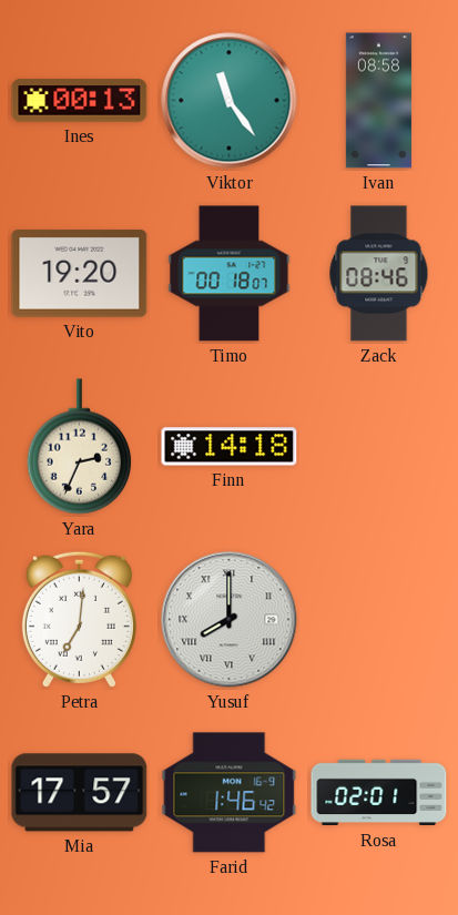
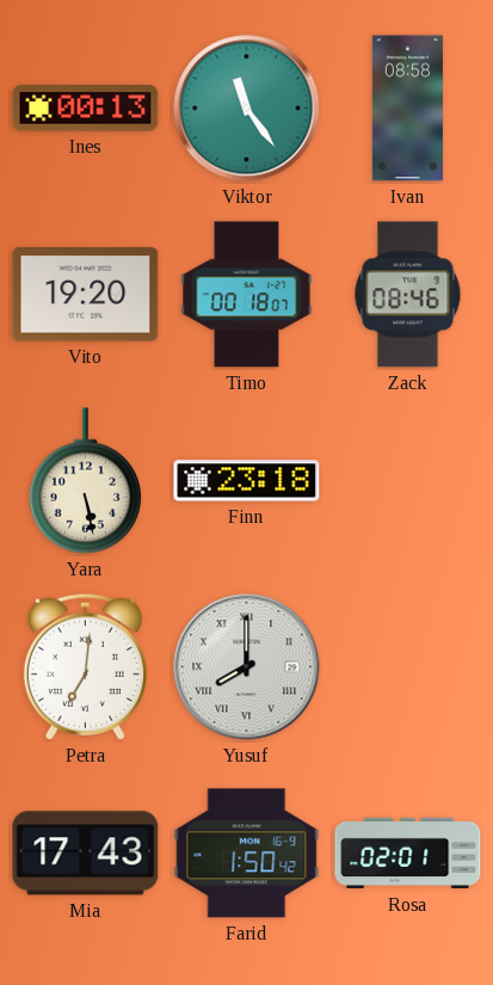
Yara: 2:34 -> 5:28 (86, 481)
Finn: 14:18 -> 23:18 (247, 481)
Mia: 17:57 -> 17:43 (86, 854)
Farid: 1:46 -> 1:50 (247, 854)
